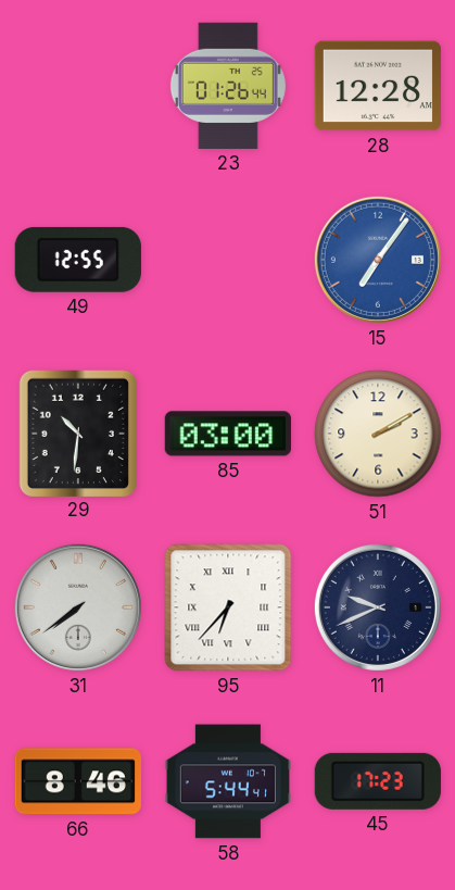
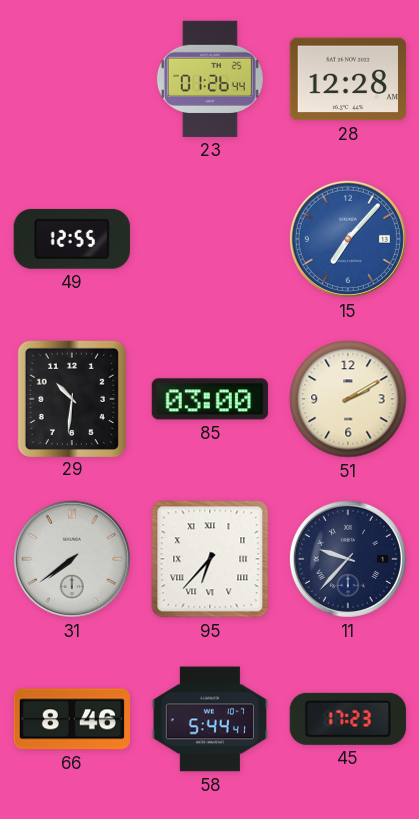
15: 7:06 -> 7:07 (348, 239)
11: 9:41 -> 9:37 (348, 559)
